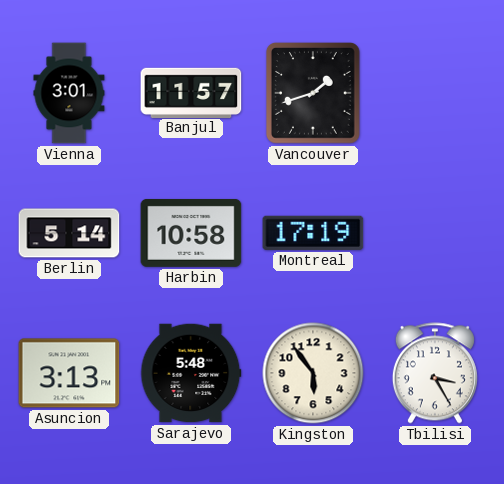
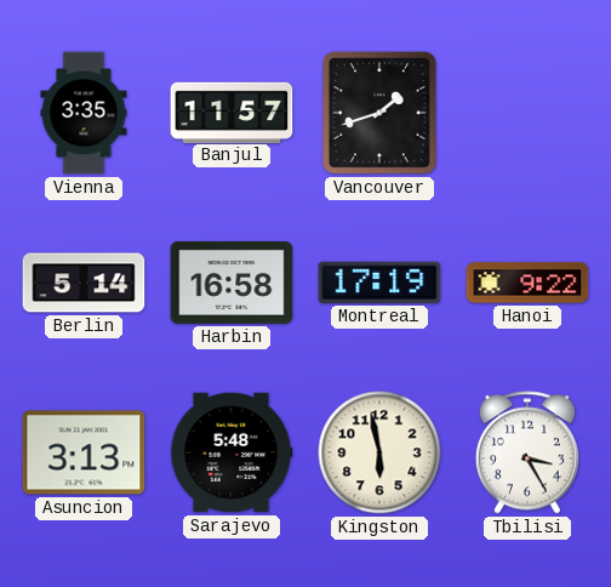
Vienna: 3:01 -> 3:35 (84, 113)
Harbin: 10:58 -> 16:58 (232, 283)
Hanoi: none -> 9:22 (527, 283)
Kingston: 5:54 -> 5:58 (379, 452)
